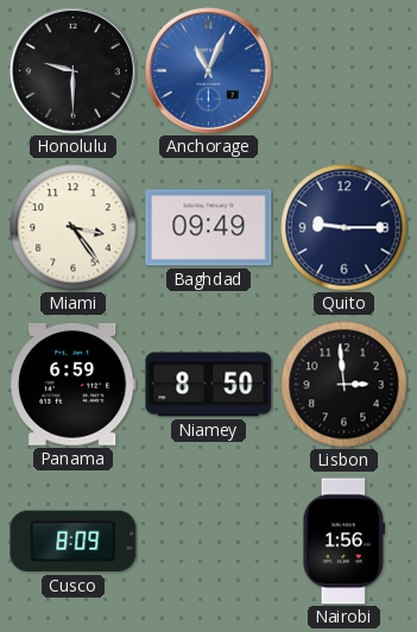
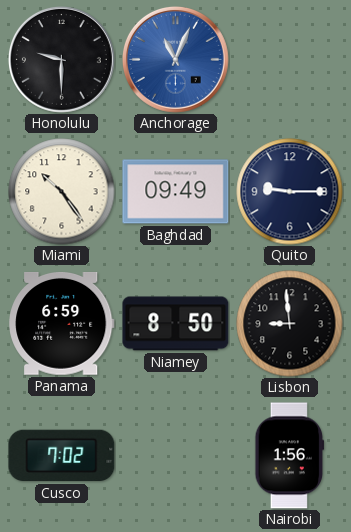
Miami: 3:24 -> 10:24 (62, 192)
Lisbon: 2:59 -> 8:59 (290, 324)
Cusco: 8:09 -> 7:02 (62, 456)
